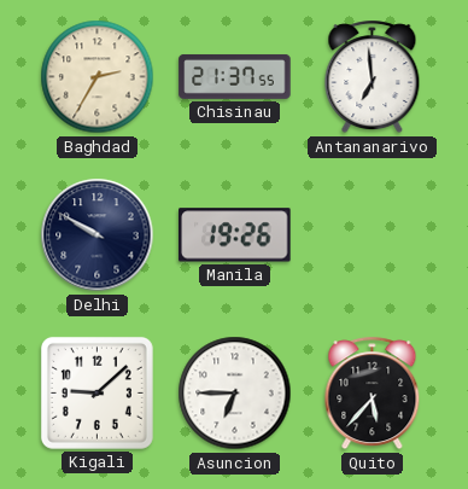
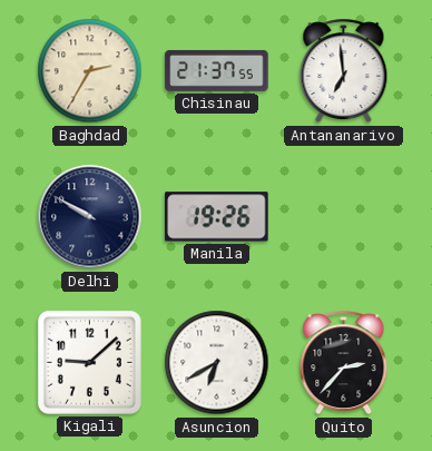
Asuncion: 6:45 -> 6:40 (217, 363)
Quito: 5:37 -> 2:37 (344, 363)
